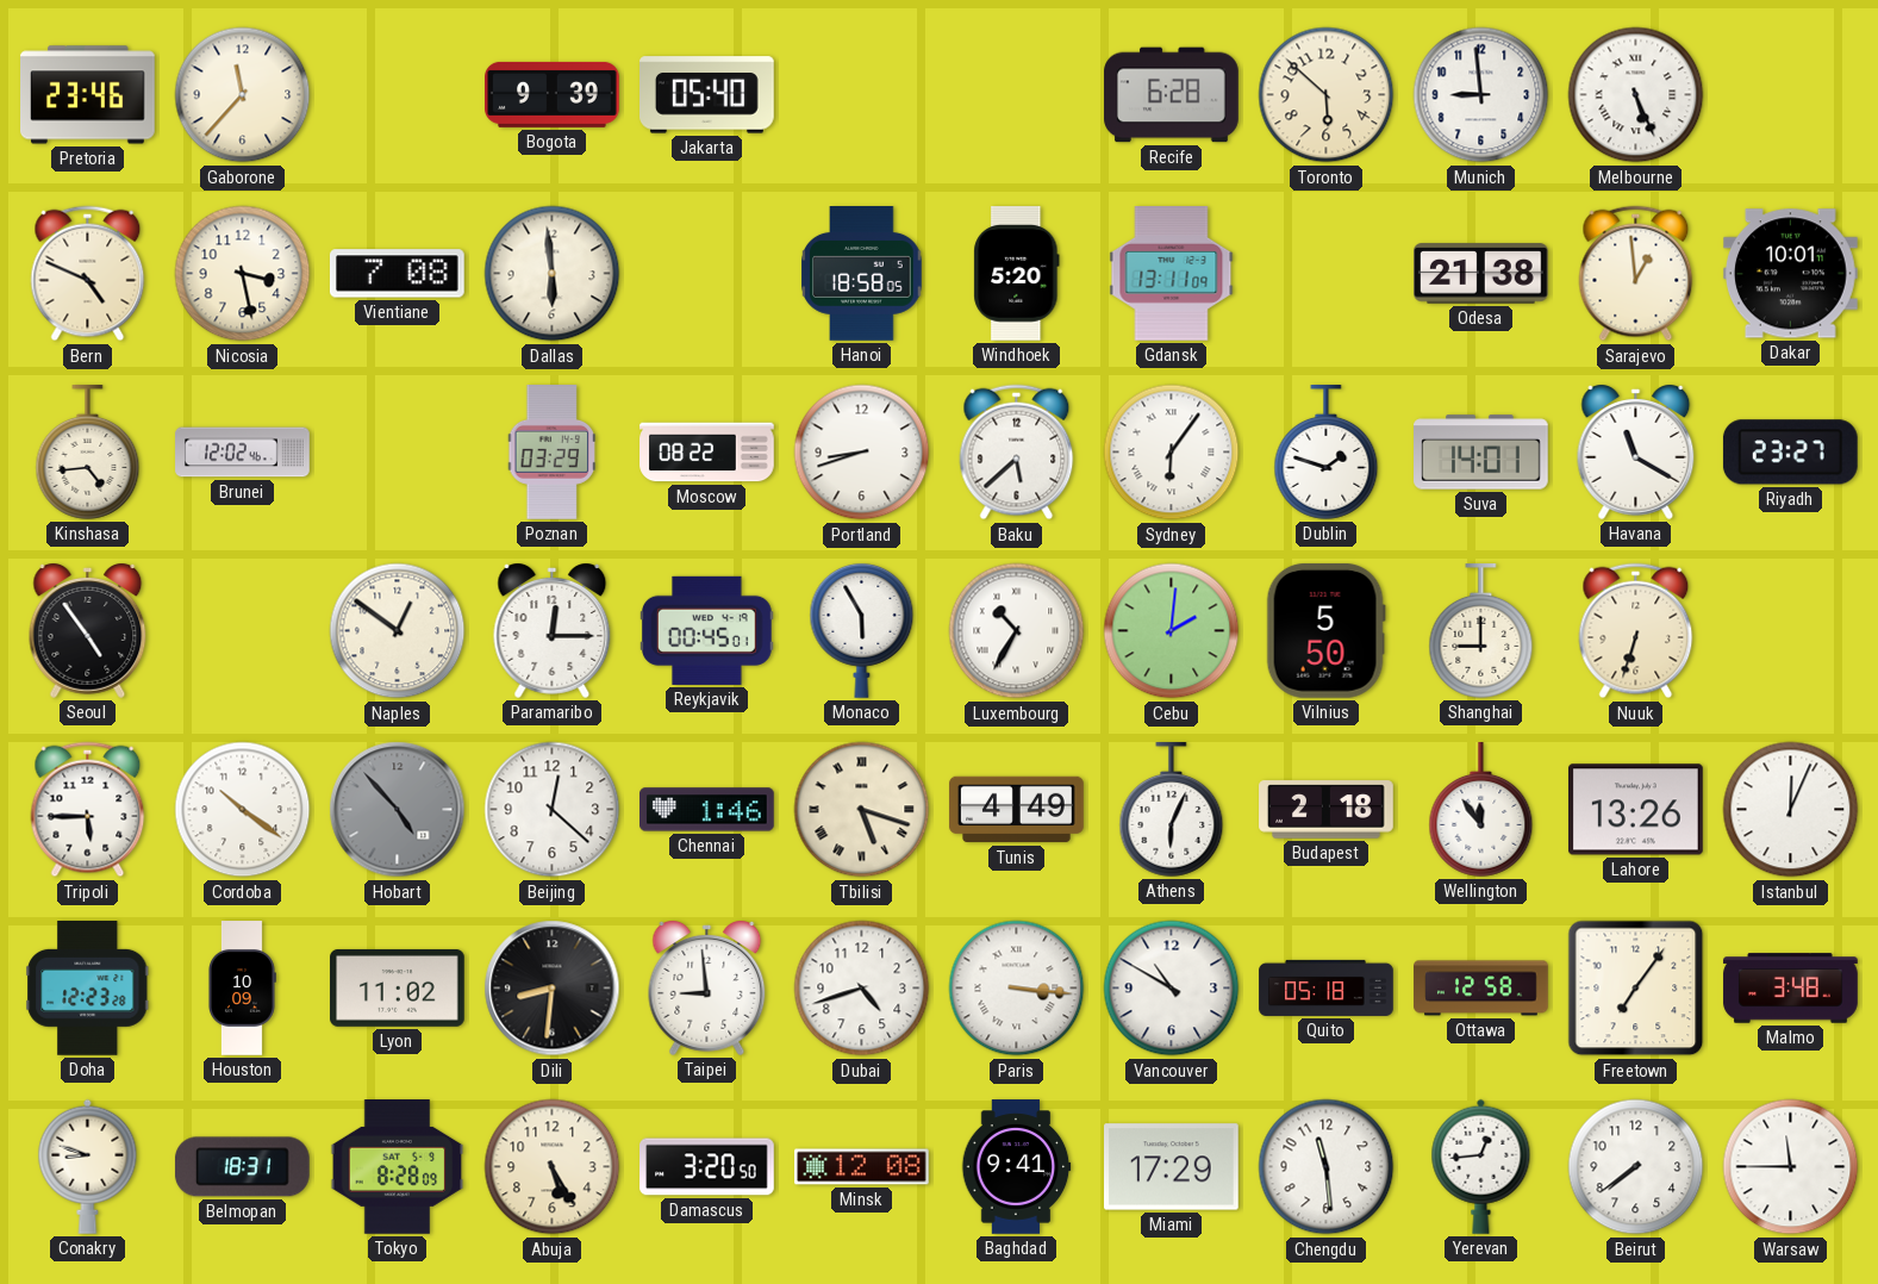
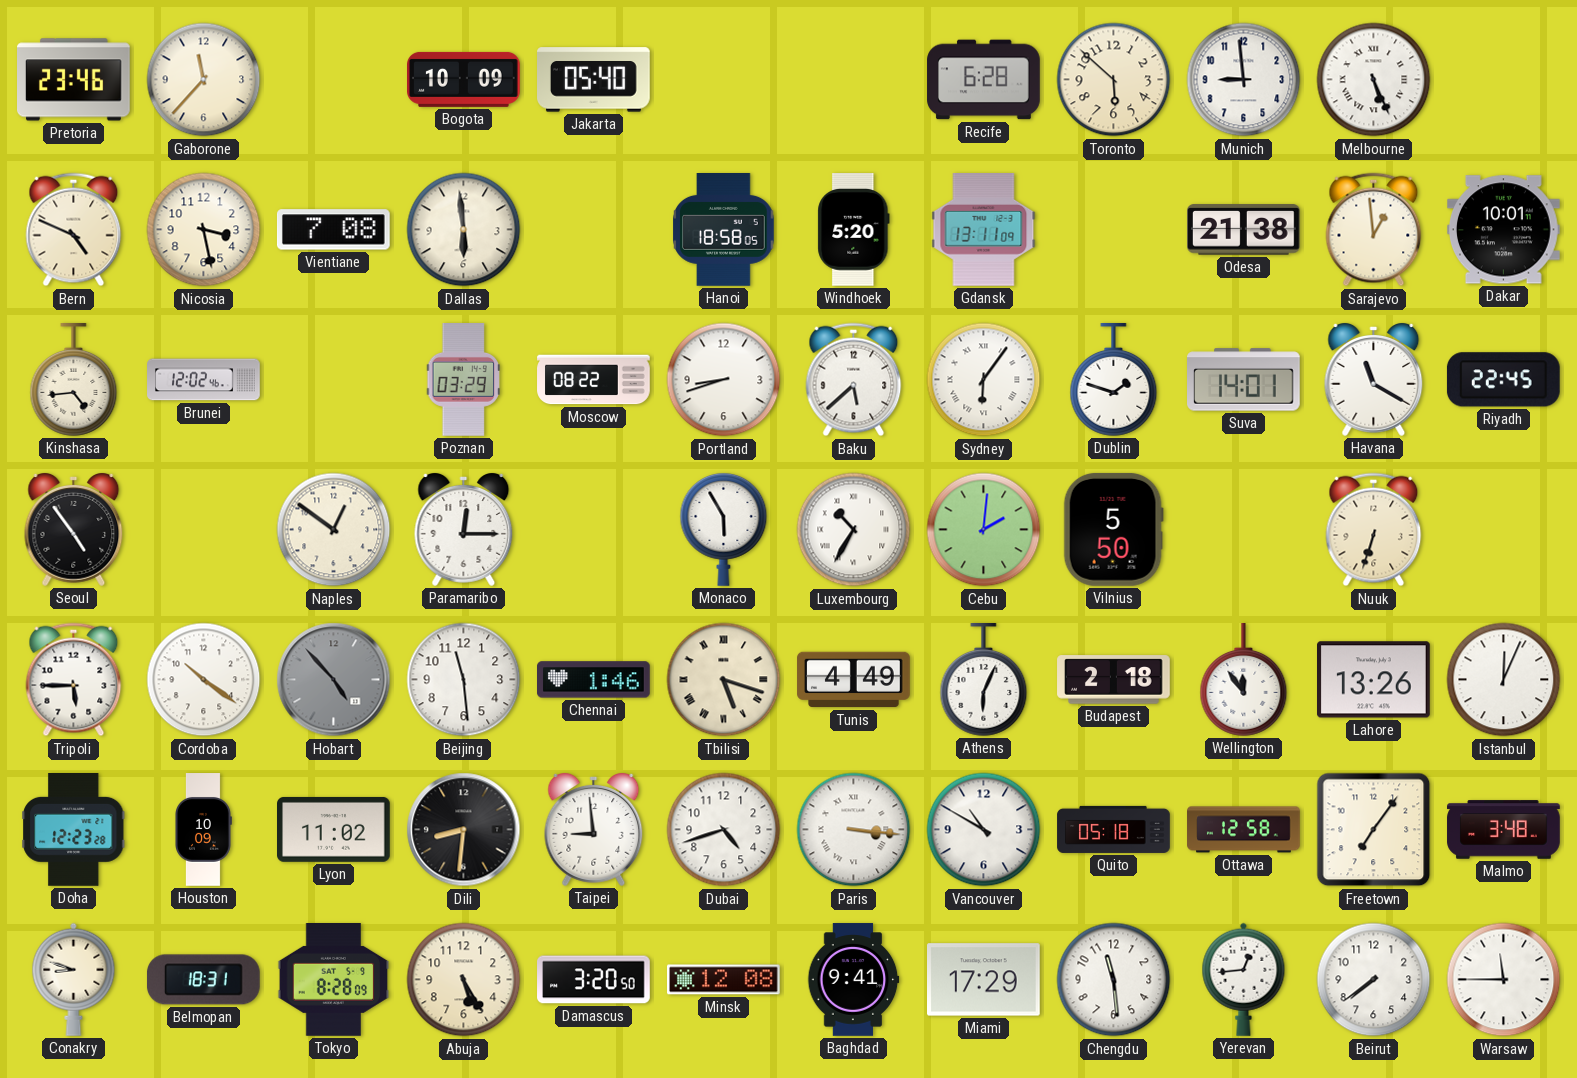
Bogota: 9:39 -> 10:09 (464, 79)
Riyadh: 23:27 -> 22:45 (1503, 380)
Reykjavik: 00:45 -> none (707, 630)
Shanghai: 9:00 -> none (1481, 631)
Beijing: 12:22 -> 11:29 (464, 680)
